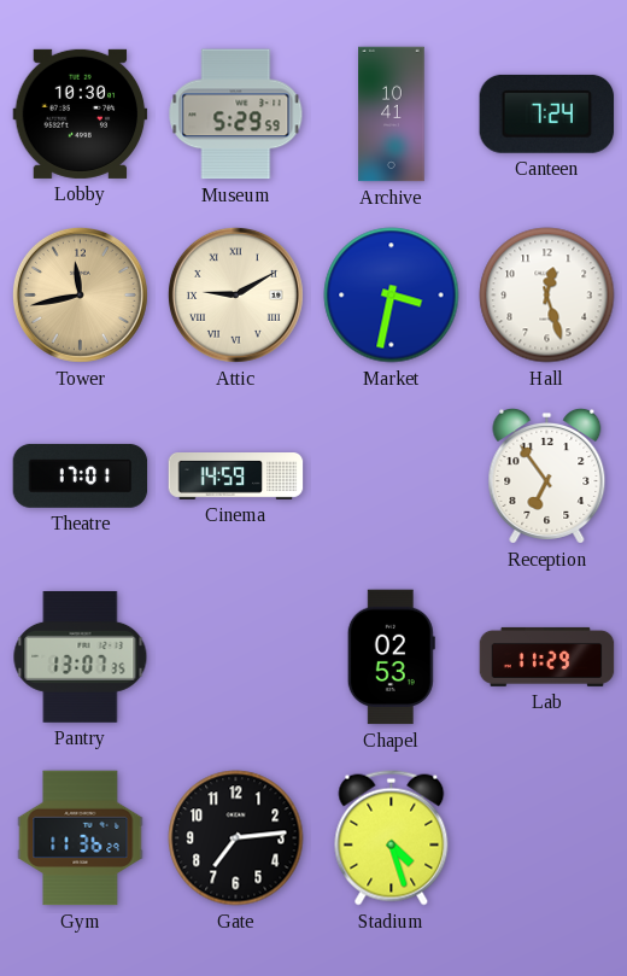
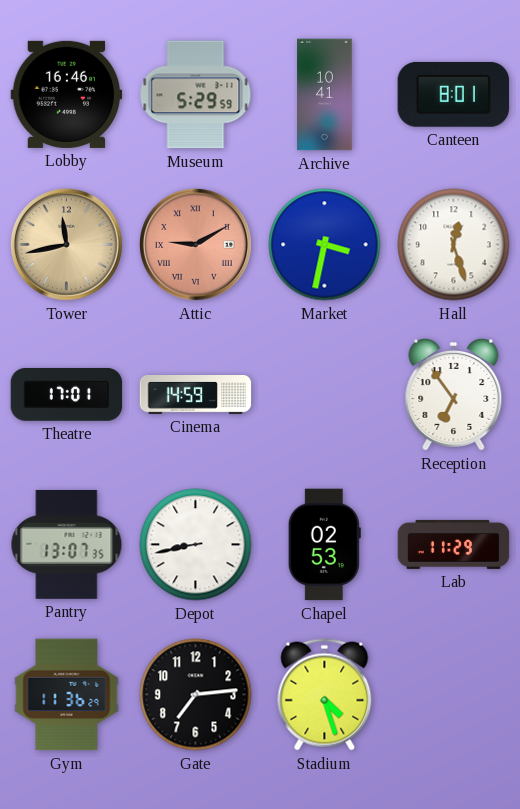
Lobby: 10:30 -> 16:46 (67, 94)
Canteen: 7:24 -> 8:01 (454, 94)
Attic dial: cream -> salmon (195, 244)
Depot: none -> 8:43 (196, 545)
